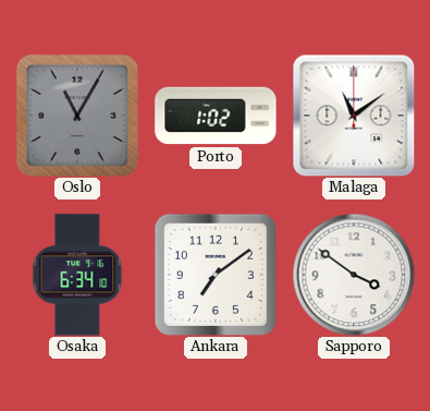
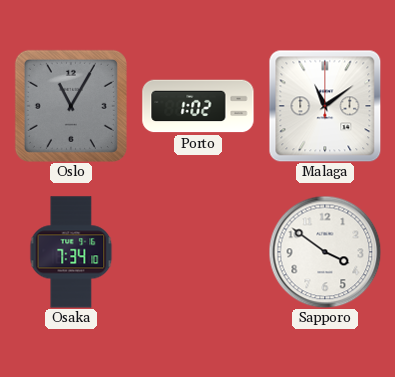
Osaka: 6:34 -> 7:34 (71, 252)
Ankara: 7:09 -> none (216, 275)
